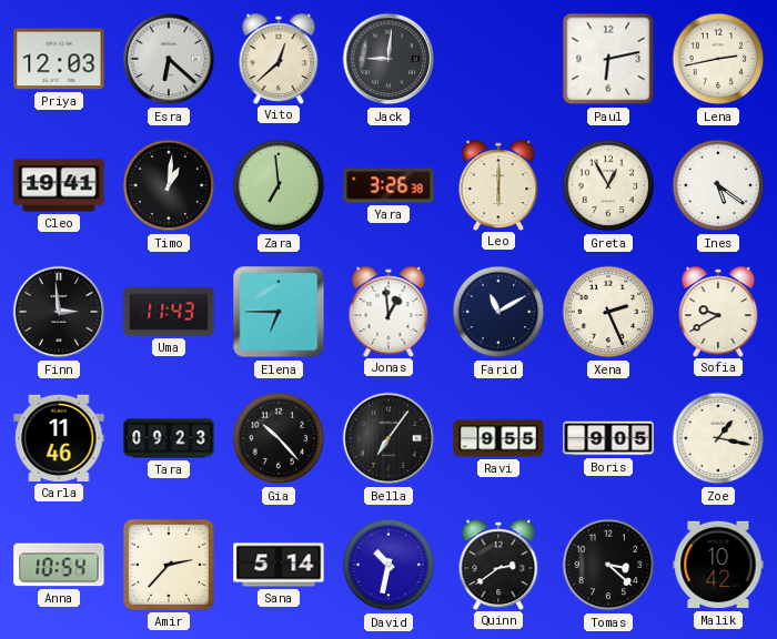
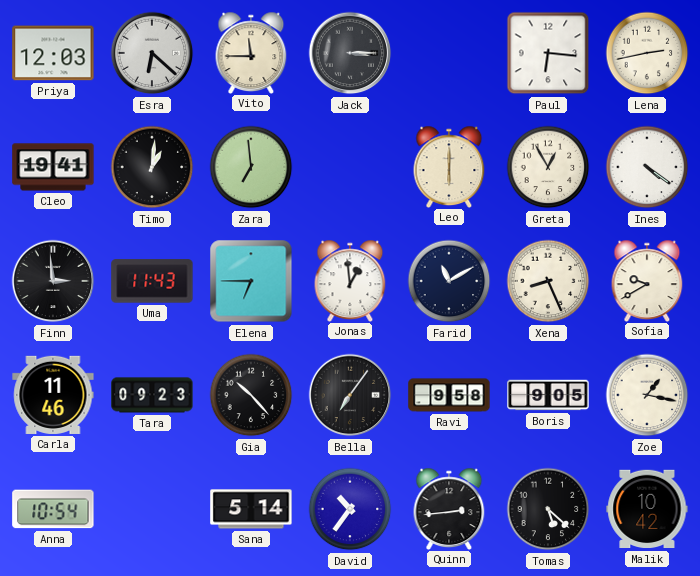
Vito: 12:38 -> 11:45 (251, 52)
Jack: 9:01 -> 3:15 (350, 53)
Paul: 6:13 -> 6:16 (548, 53)
Yara: 3:26 -> none (389, 185)
Ines: 5:21 -> 4:21 (647, 167)
Xena: 2:26 -> 8:26 (548, 281)
Ravi: 9:55 -> 9:58 (449, 395)
Amir: 2:37 -> none (169, 565)
David: 10:32 -> 10:36 (350, 509)
Quinn: 2:39 -> 2:44 (449, 508)
Tomas: 3:22 -> 5:22 (548, 509)
